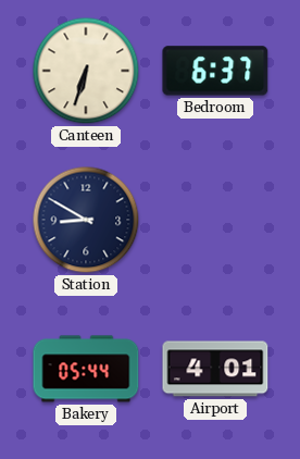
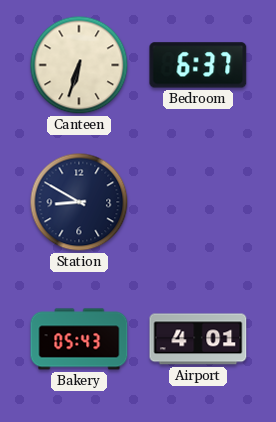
Bakery: 05:44 -> 05:43 (79, 339)
